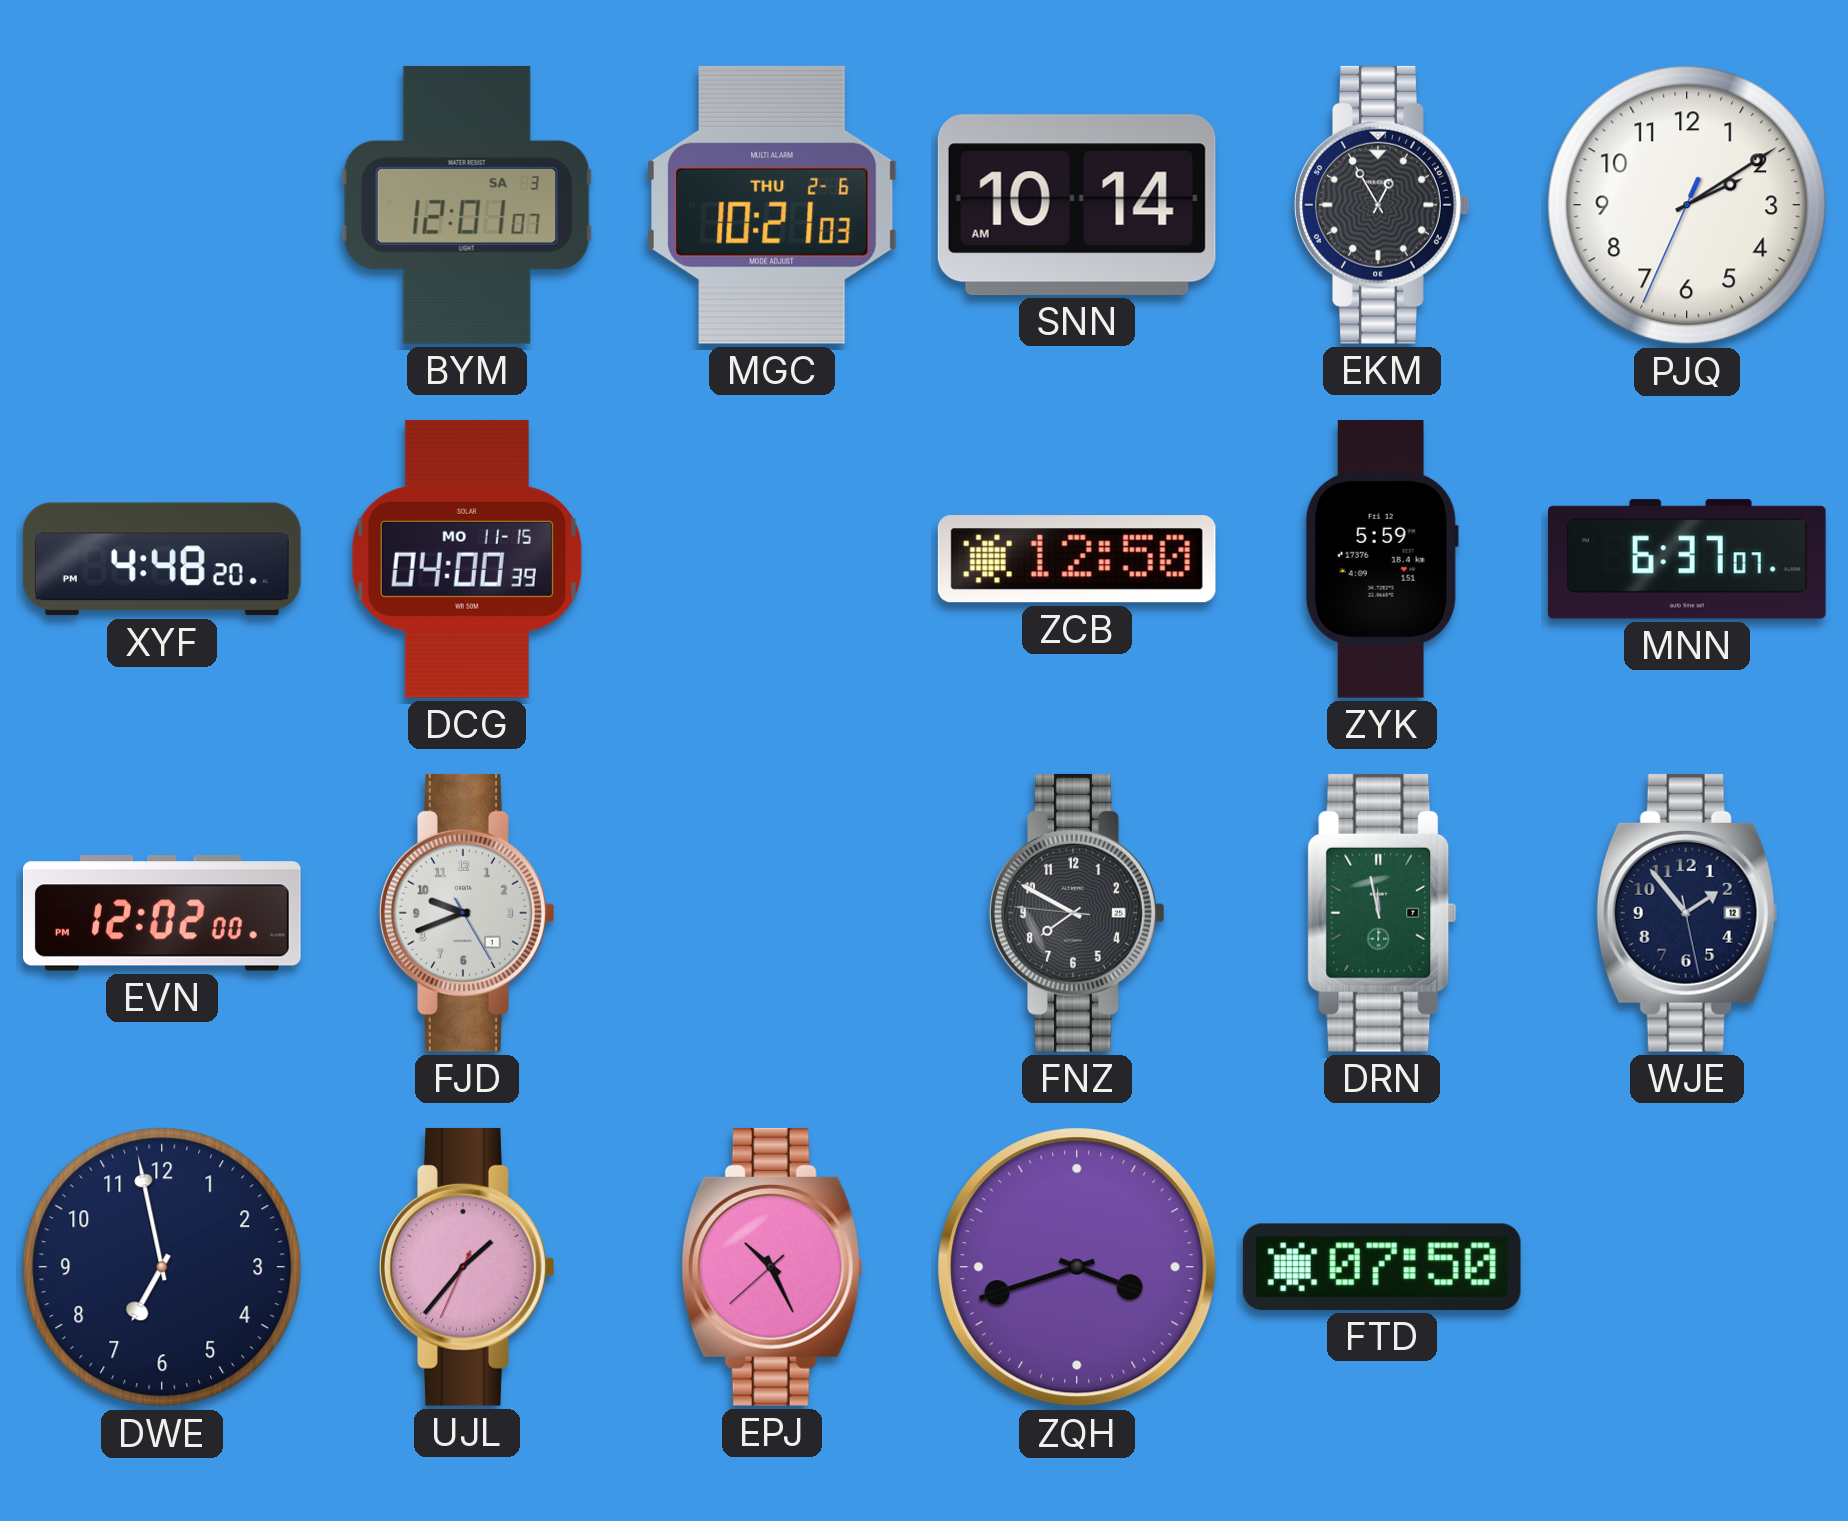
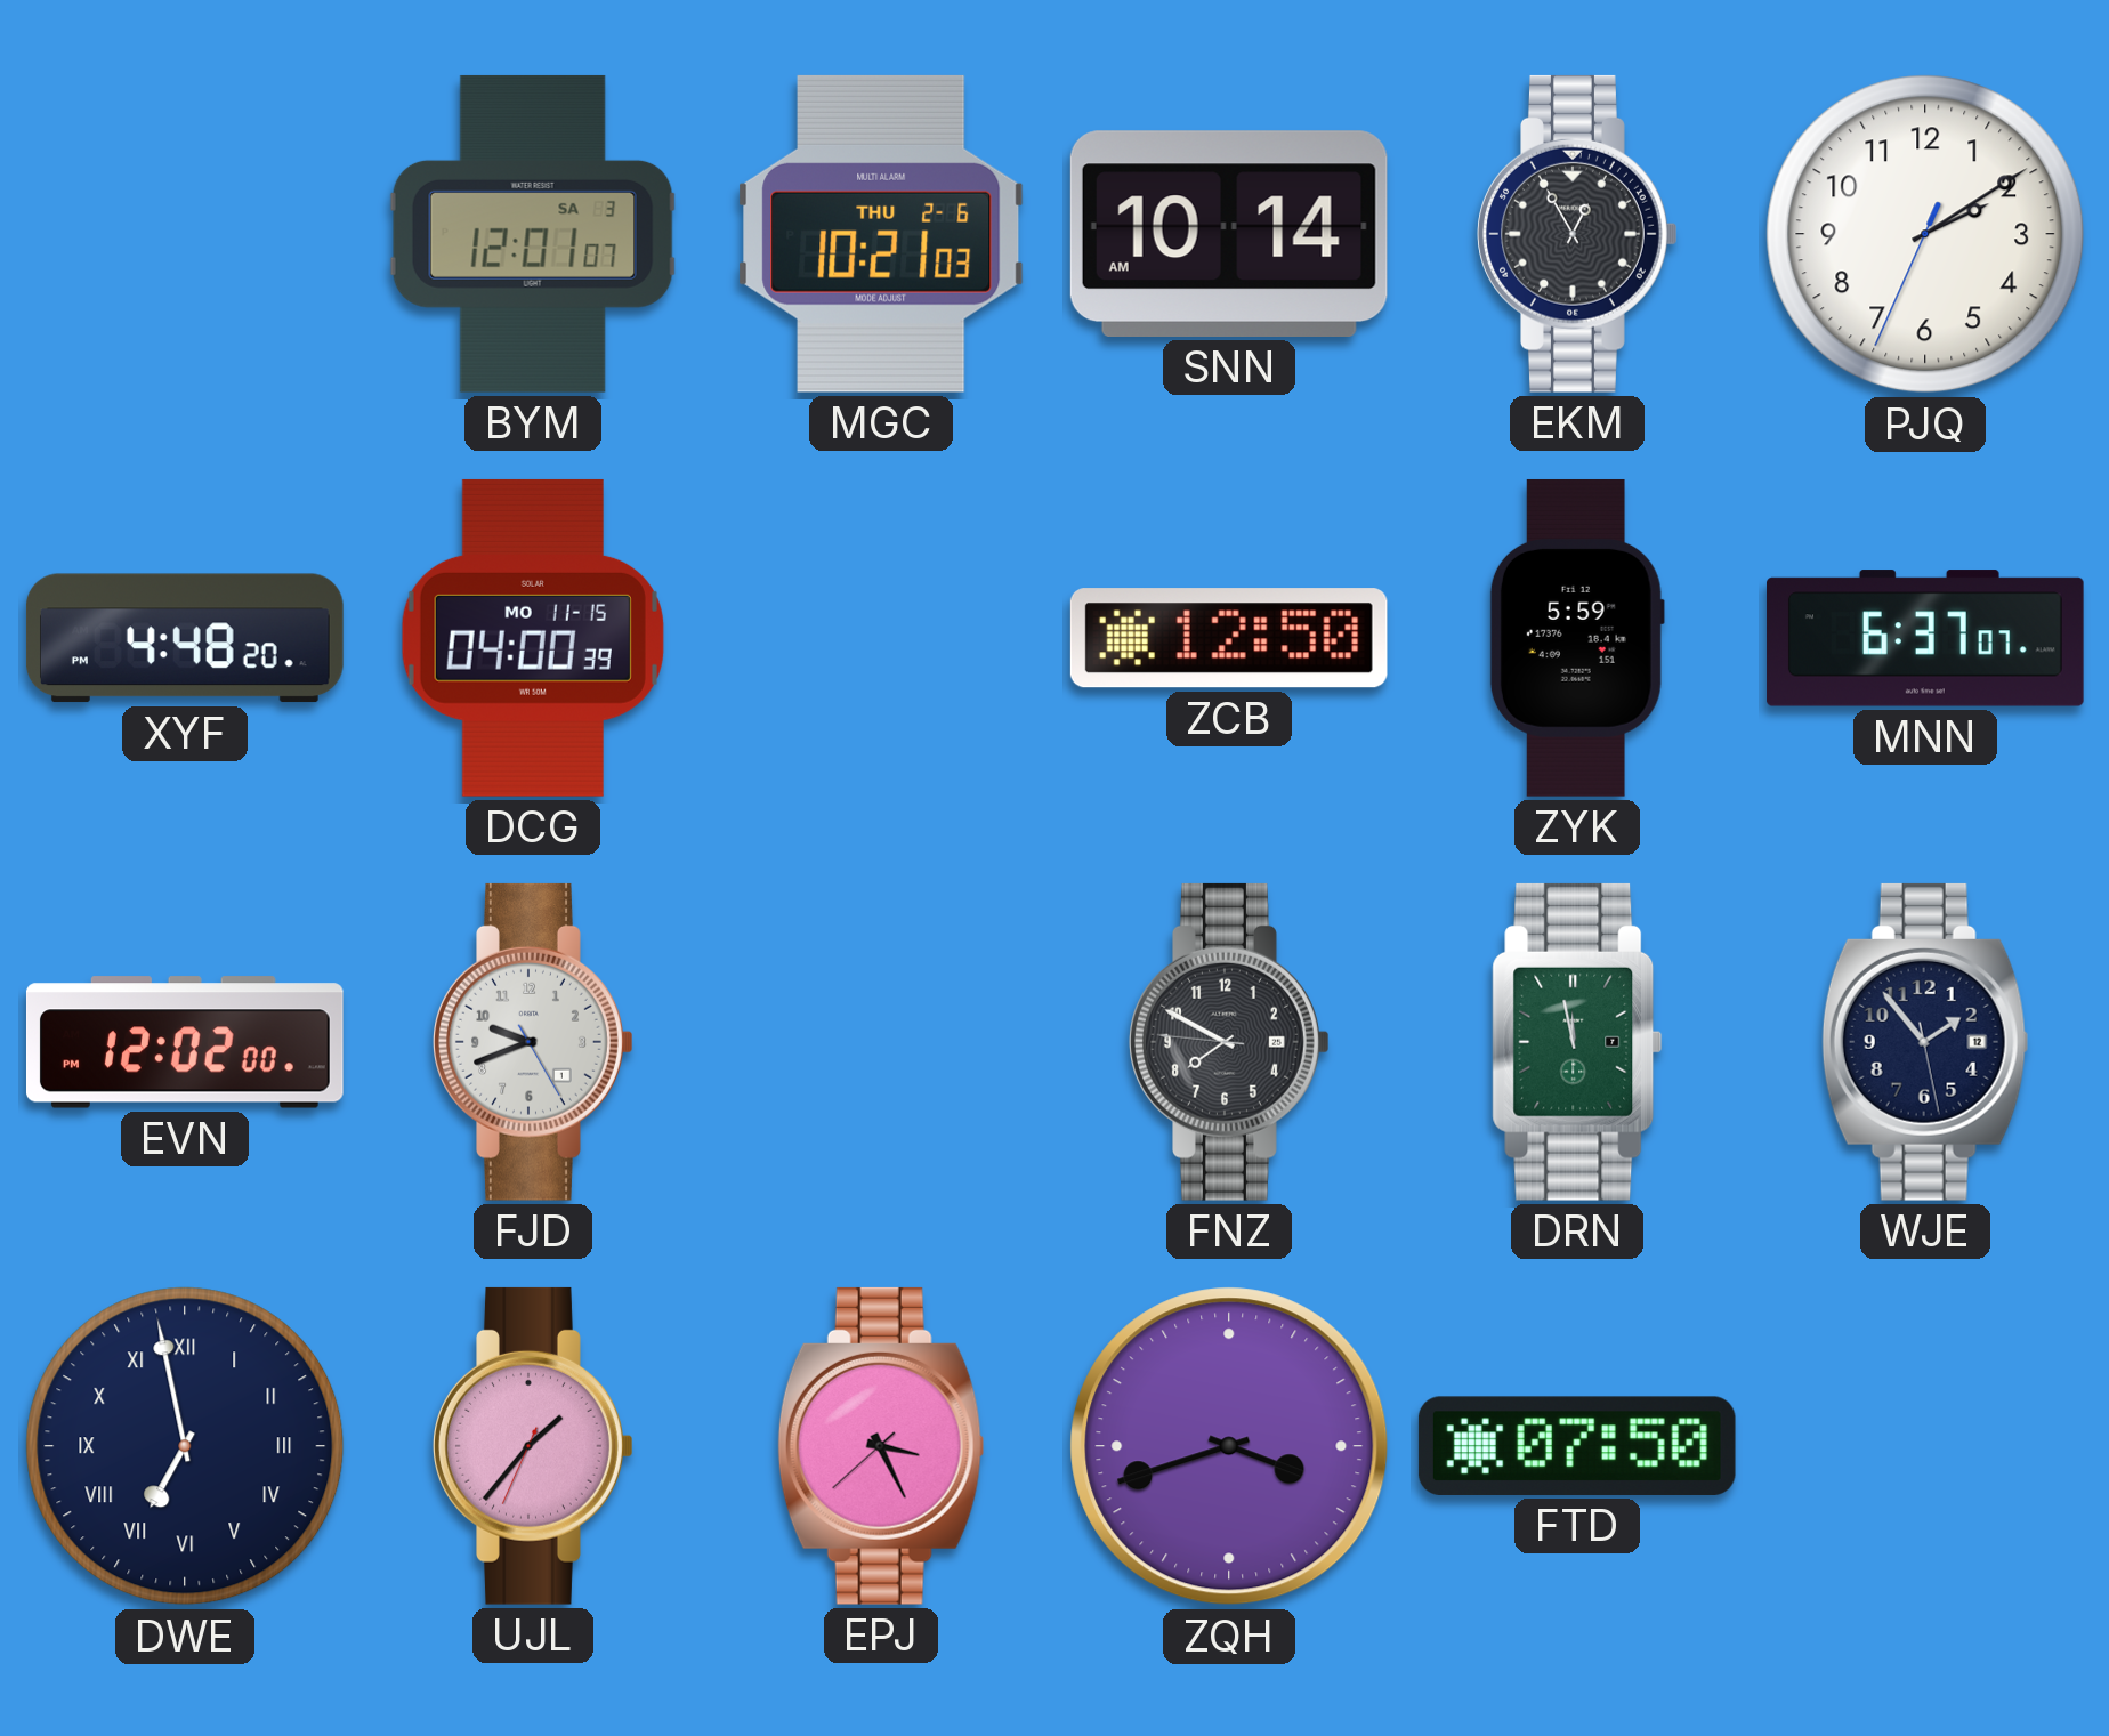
DWE numerals: Arabic -> Roman (185, 1446)
EPJ: 10:25 -> 3:25 (881, 1446)
